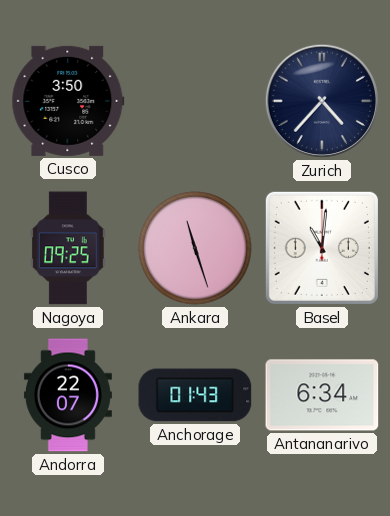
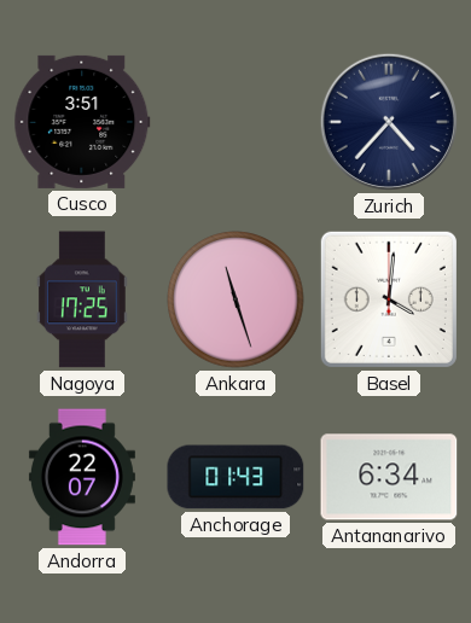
Cusco: 3:50 -> 3:51 (82, 122)
Nagoya: 09:25 -> 17:25 (82, 299)
Basel: 11:01 -> 4:01 (389, 299)
